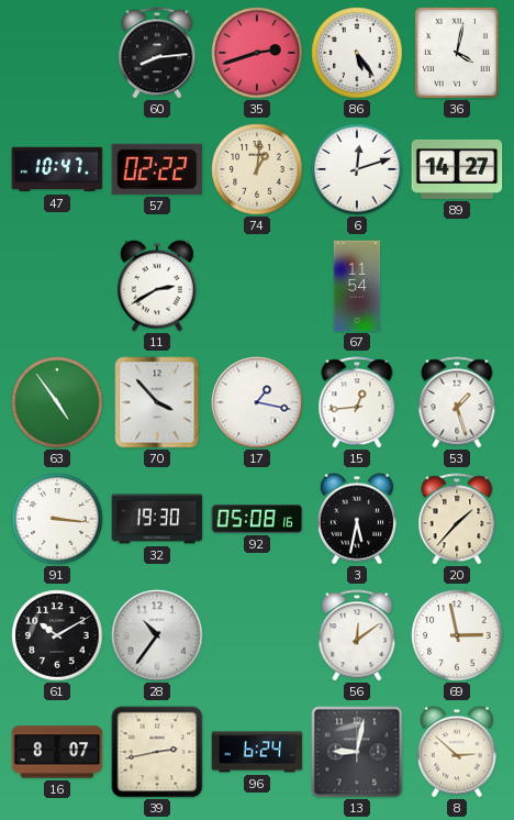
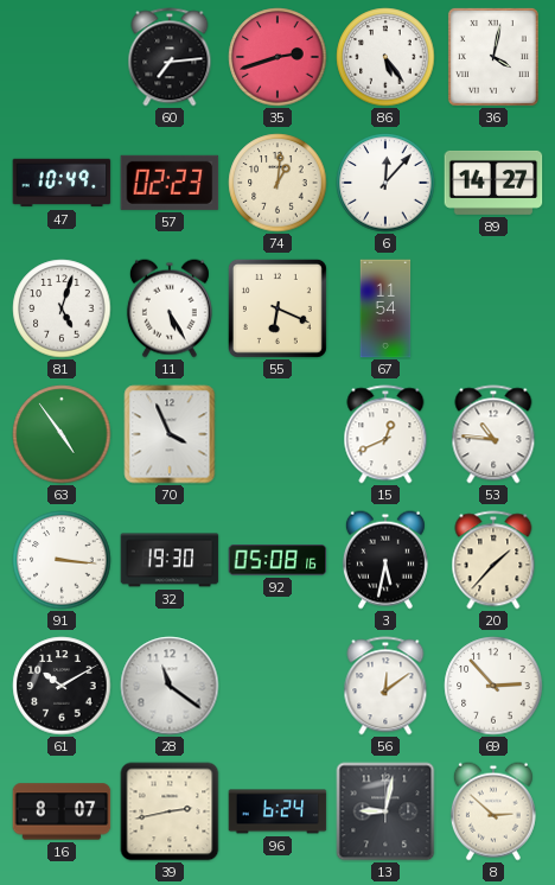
60: 8:14 -> 7:14 (170, 57)
47: 10:47 -> 10:49 (62, 183)
57: 02:22 -> 02:23 (170, 183)
6: 12:12 -> 12:07 (385, 183)
81: none -> 5:03 (62, 308)
11: 2:40 -> 5:25 (170, 308)
55: none -> 6:19 (277, 308)
70: 3:53 -> 3:56 (170, 434)
17: 1:17 -> none (257, 402)
15: 12:44 -> 12:41 (385, 434)
53: 1:27 -> 10:46 (493, 434)
28: 10:36 -> 11:21 (170, 686)
69: 2:58 -> 2:53 (493, 686)
